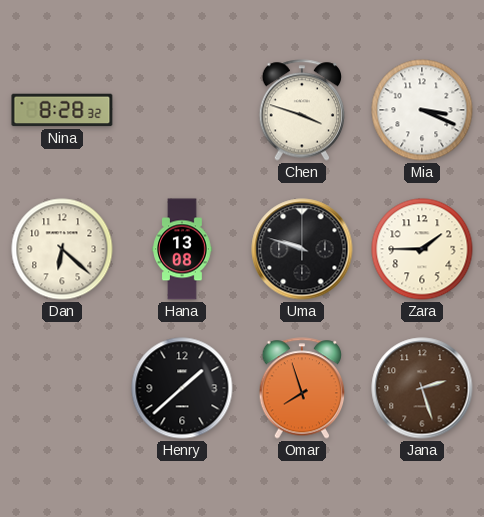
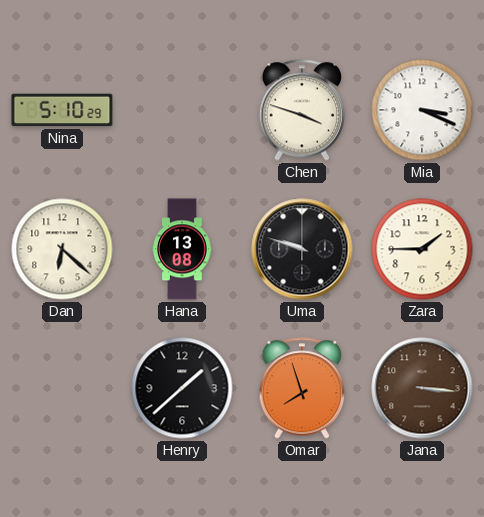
Nina: 8:28 -> 5:10 (62, 110)
Jana: 2:27 -> 3:16 (422, 388)
